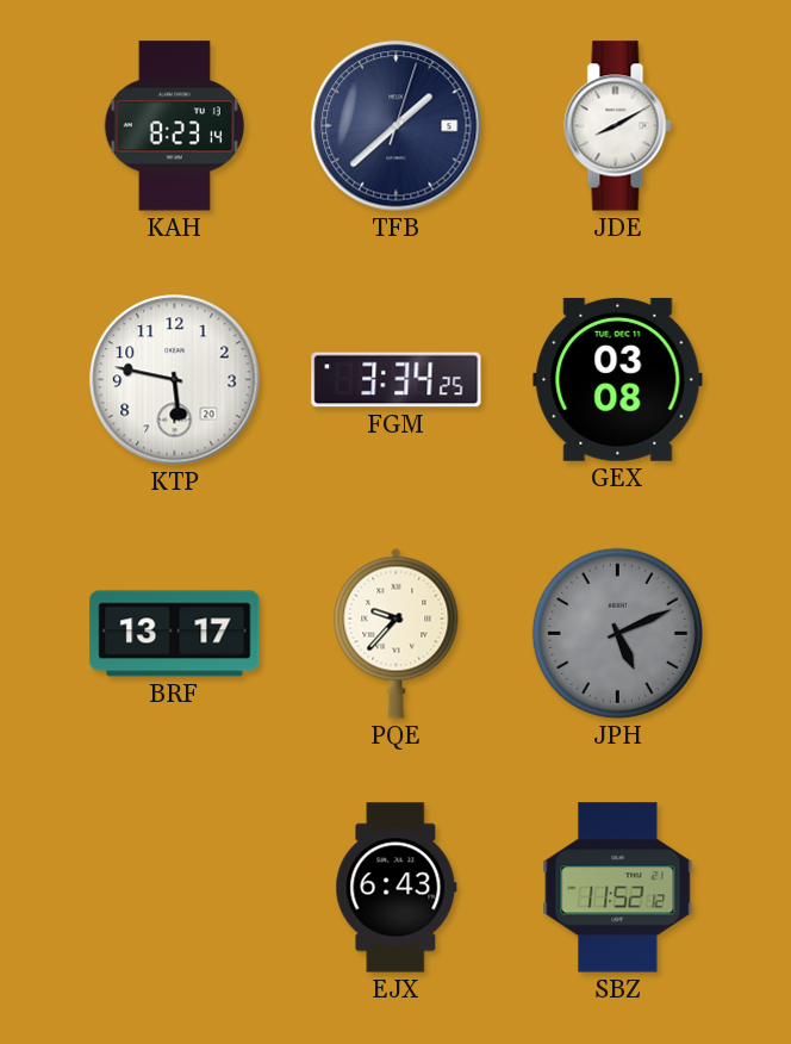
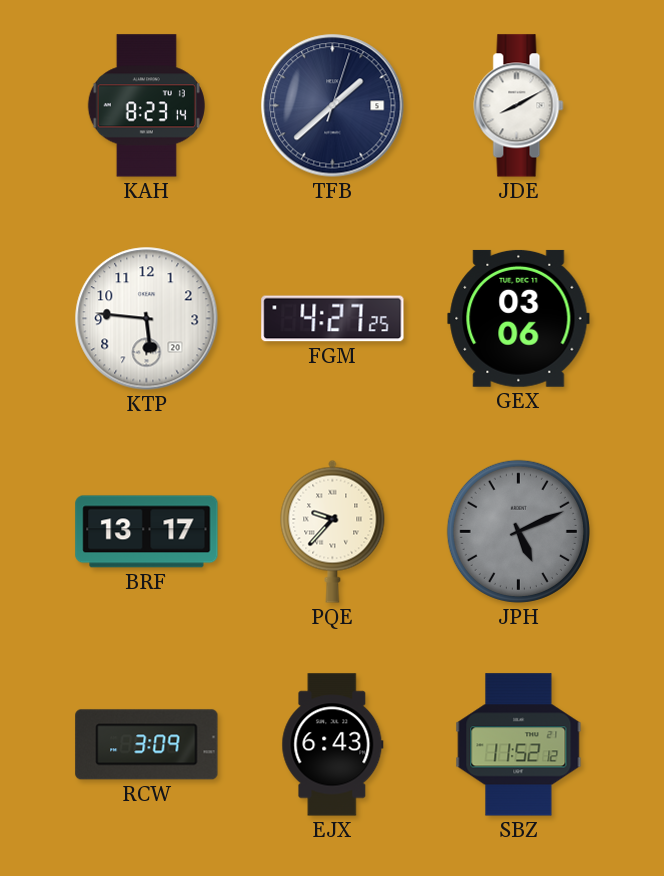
KTP: 5:47 -> 5:46 (147, 319)
FGM: 3:34 -> 4:27 (333, 319)
GEX: 03:08 -> 03:06 (519, 318)
RCW: none -> 3:09 (147, 745)
